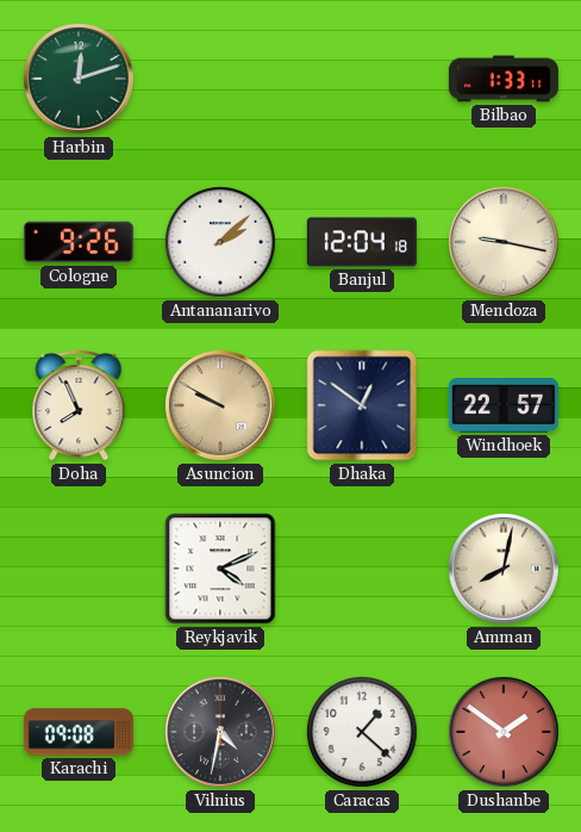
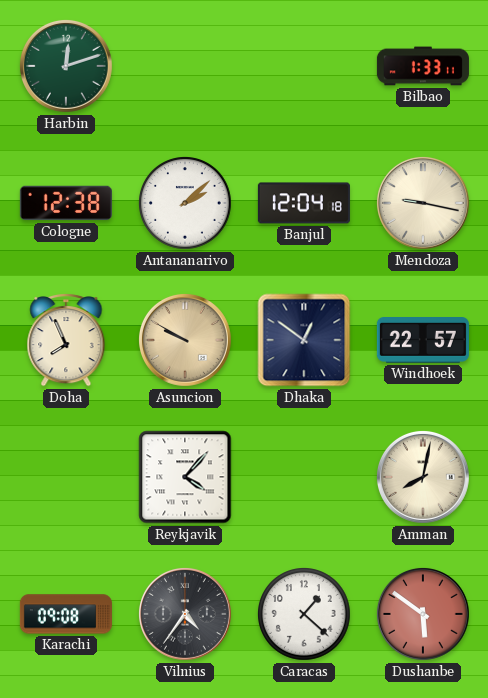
Cologne: 9:26 -> 12:38 (66, 203)
Reykjavik: 4:11 -> 4:07 (185, 477)
Vilnius: 4:32 -> 4:36 (185, 614)
Dushanbe: 1:51 -> 5:51 (423, 614)
